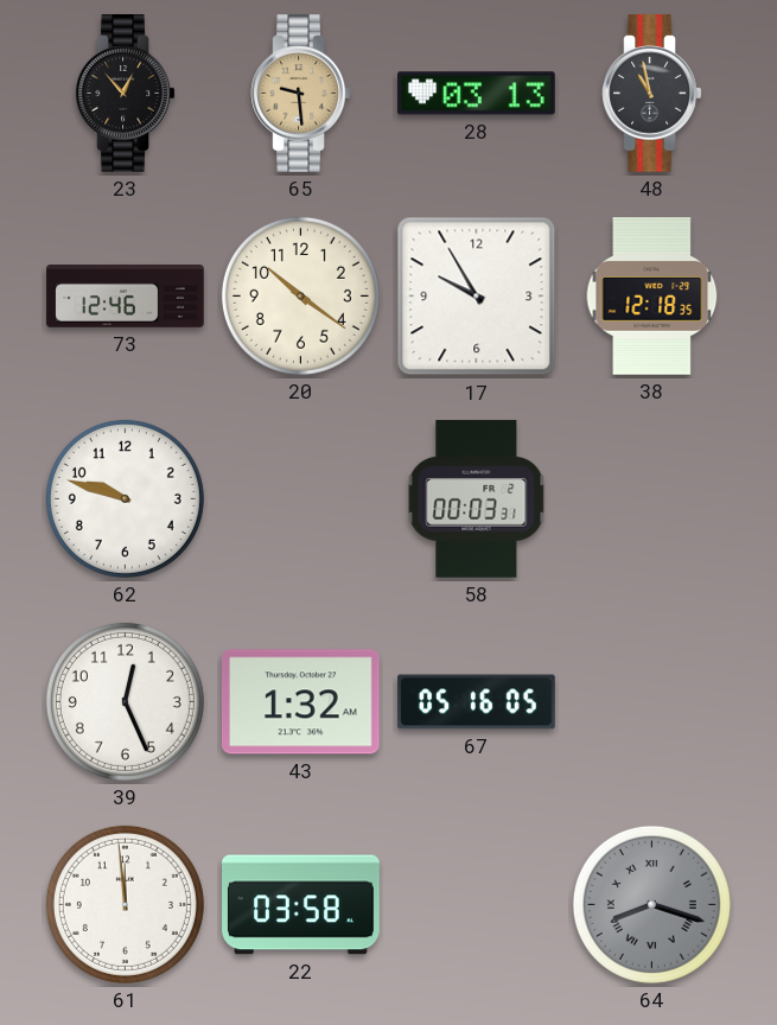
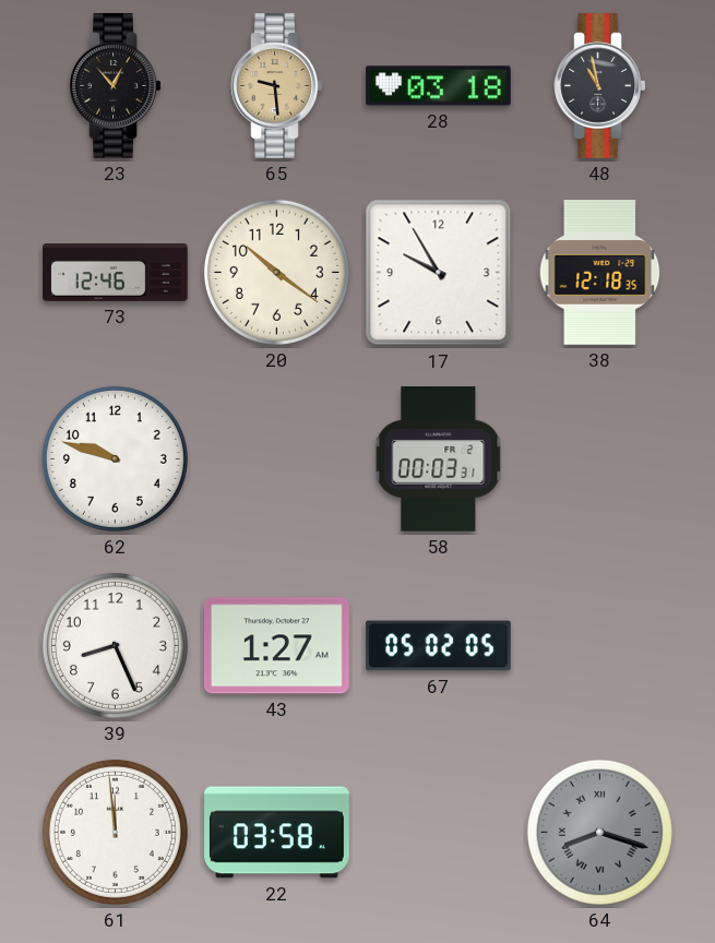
28: 03:13 -> 03:18 (439, 86)
39: 12:26 -> 8:26 (115, 645)
43: 1:32 -> 1:27 (276, 646)
67: 05:16 -> 05:02 (439, 646)
